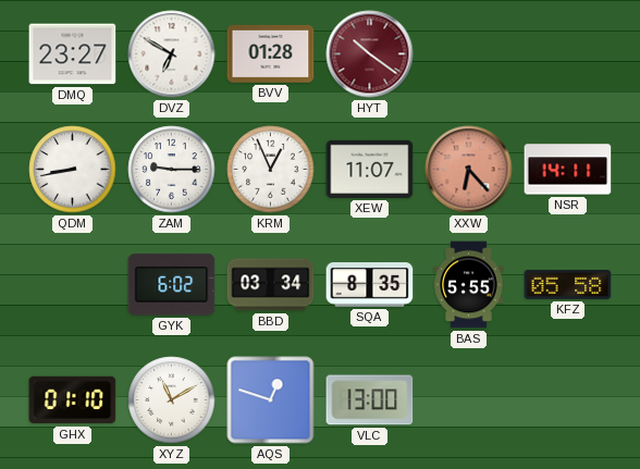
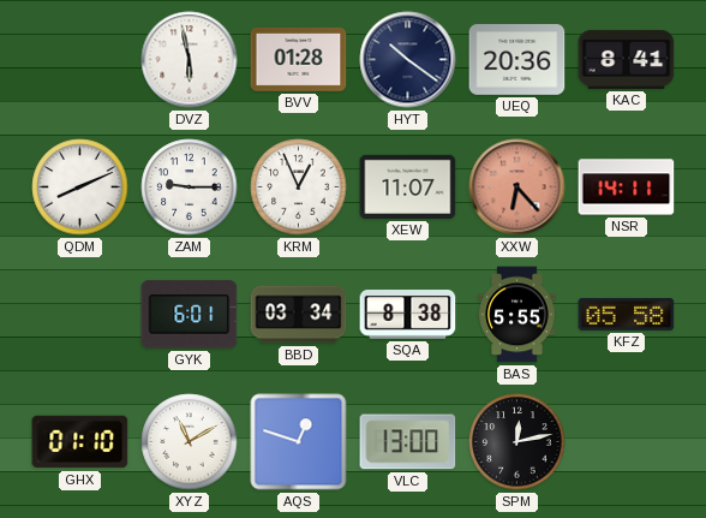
DMQ: 23:27 -> none (73, 54)
DVZ: 6:50 -> 5:58 (190, 60)
HYT dial: burgundy -> navy (408, 60)
UEQ: none -> 20:36 (517, 60)
KAC: none -> 8:41 (627, 59)
QDM: 8:43 -> 8:11 (80, 187)
GYK: 6:02 -> 6:01 (190, 315)
SQA: 8:35 -> 8:38 (408, 315)
SPM: none -> 12:13 (517, 442)
